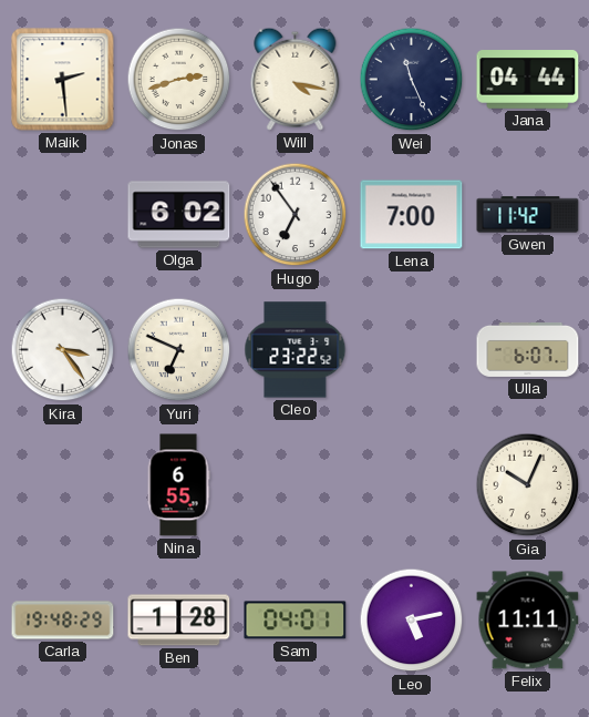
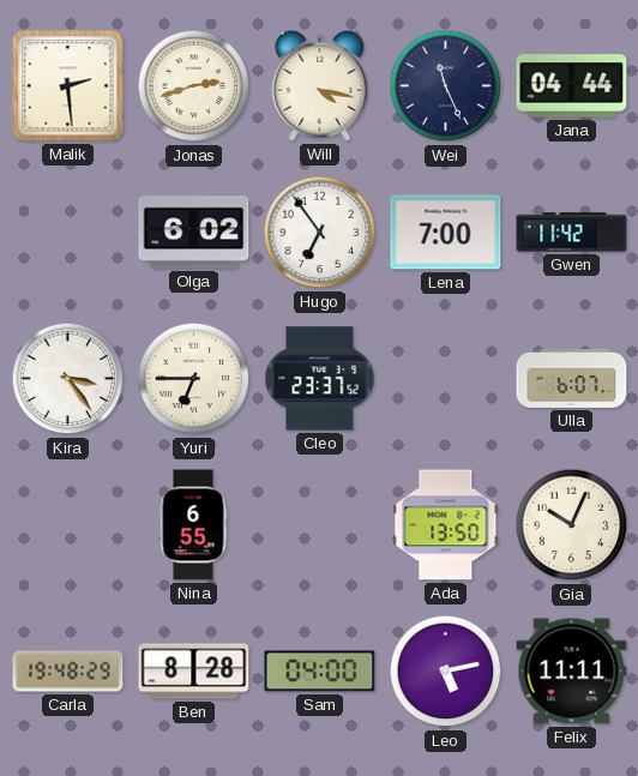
Yuri: 6:49 -> 6:45 (194, 379)
Cleo: 23:22 -> 23:37 (320, 379)
Ada: none -> 13:50 (446, 525)
Ben: 1:28 -> 8:28 (194, 672)
Sam: 04:01 -> 04:00 (320, 672)
